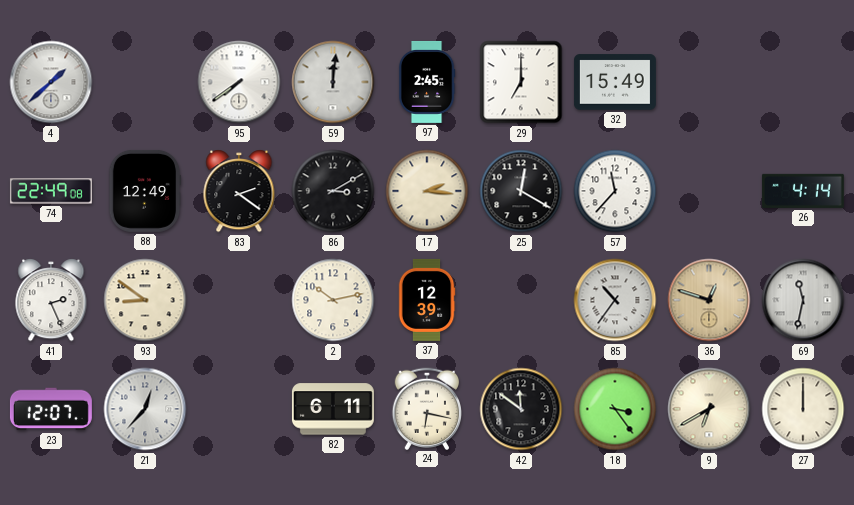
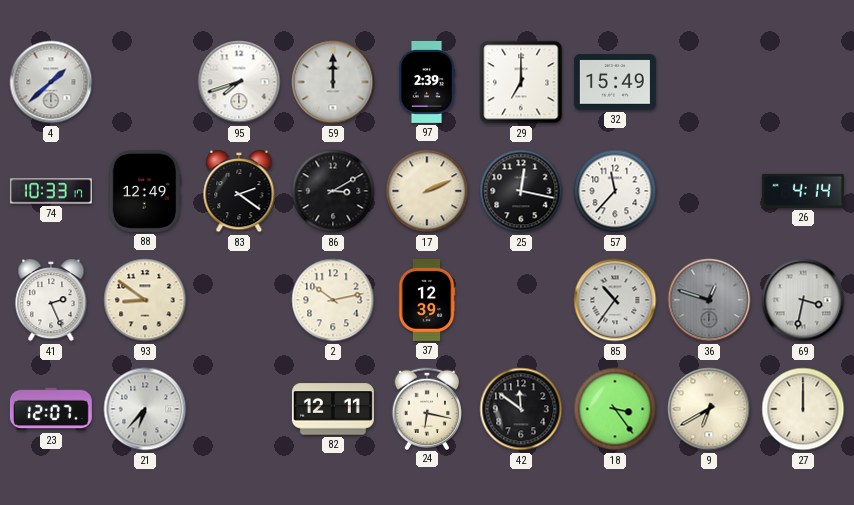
95: 7:39 -> 7:42 (239, 82)
59: 12:01 -> 12:00 (333, 82)
97: 2:45 -> 2:39 (427, 82)
74: 22:49 -> 10:33 (51, 191)
17: 2:16 -> 2:11 (427, 191)
25: 12:20 -> 12:17 (521, 191)
36 dial: champagne -> grey (709, 300)
69: 11:32 -> 3:32 (803, 300)
21: 12:37 -> 6:37 (145, 409)
82: 6:11 -> 12:11 (333, 409)
